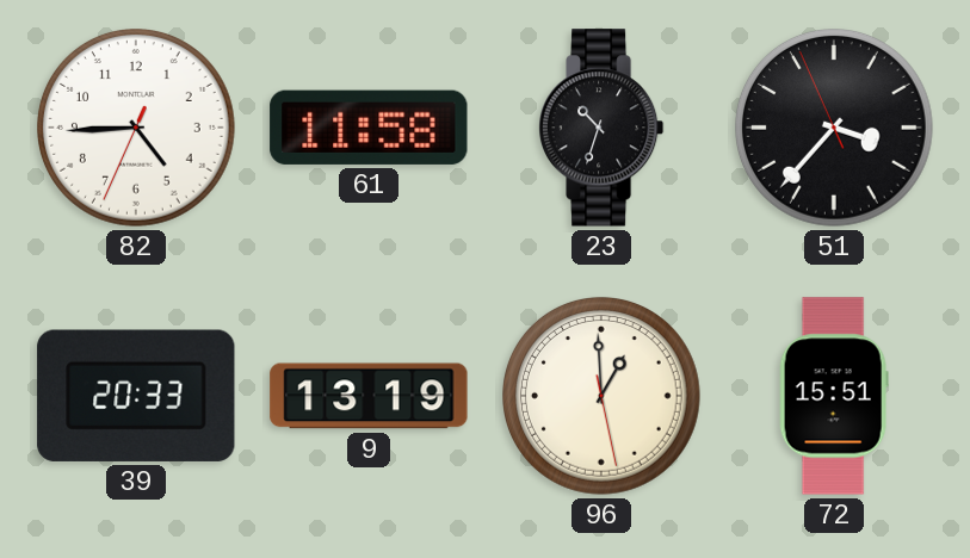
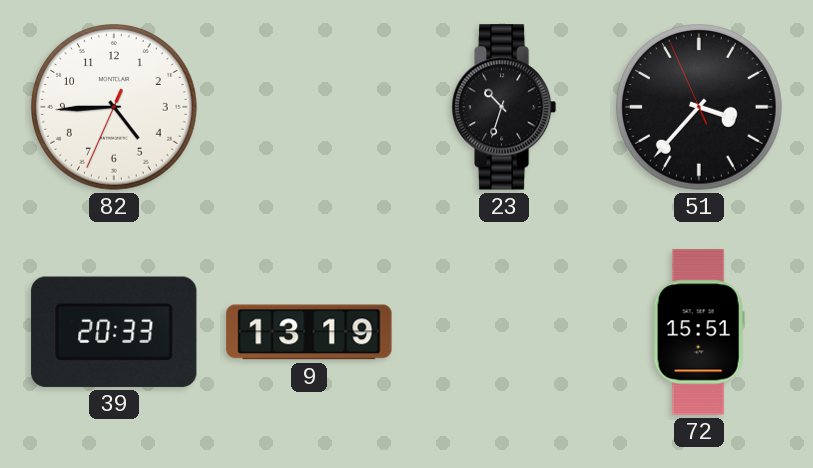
61: 11:58 -> none (369, 128)
96: 12:59 -> none (603, 397)
